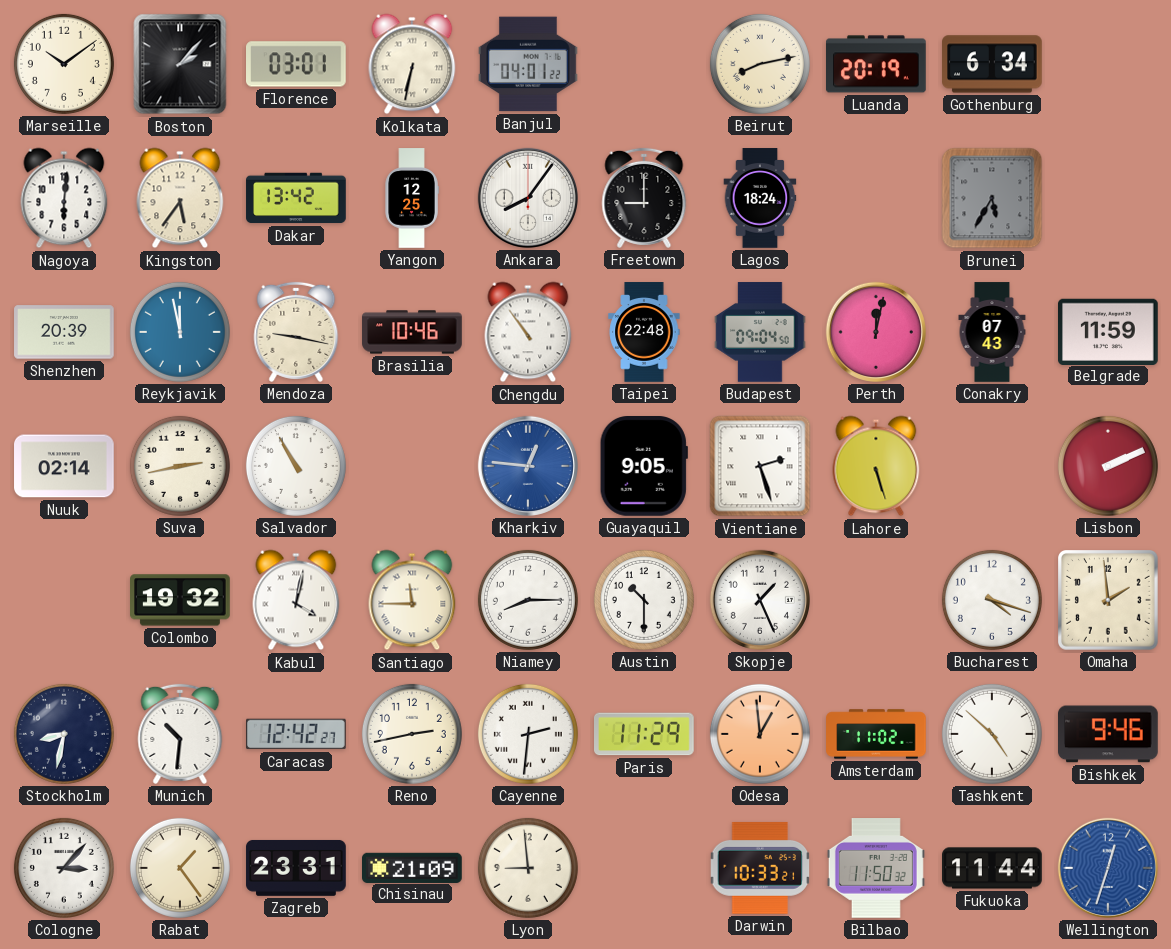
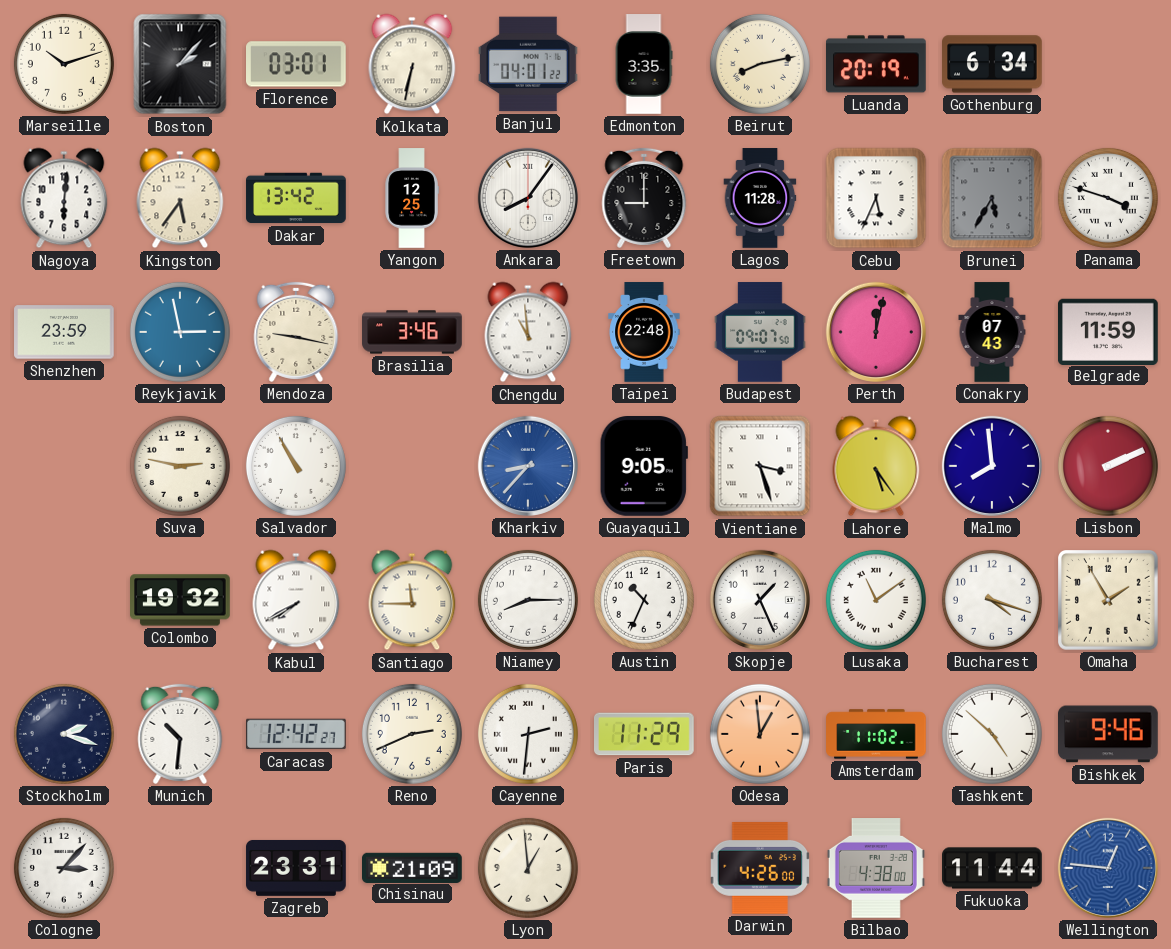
Marseille: 10:09 -> 10:12 (64, 64)
Edmonton: none -> 3:35 (644, 64)
Lagos: 18:24 -> 11:28 (760, 198)
Cebu: none -> 5:34 (876, 198)
Panama: none -> 3:48 (1108, 198)
Shenzhen: 20:39 -> 23:59 (64, 332)
Reykjavik: 11:58 -> 2:58 (180, 332)
Brasilia: 10:46 -> 3:46 (412, 332)
Chengdu: 10:54 -> 10:59 (528, 332)
Budapest: 09:04 -> 09:07 (760, 332)
Nuuk: 02:14 -> none (64, 466)
Suva: 2:43 -> 2:47 (180, 466)
Kharkiv: 12:46 -> 8:37 (528, 466)
Vientiane: 2:27 -> 3:27 (760, 466)
Lahore: 5:27 -> 5:24 (876, 466)
Malmo: none -> 7:59 (992, 466)
Kabul: 4:02 -> 7:40 (296, 600)
Austin: 10:30 -> 10:34 (644, 600)
Lusaka: none -> 11:09 (876, 600)
Omaha: 1:59 -> 1:55 (1109, 601)
Stockholm: 8:32 -> 2:18 (64, 734)
Reno: 2:43 -> 2:41 (412, 734)
Rabat: 1:24 -> none (180, 868)
Lyon: 8:59 -> 12:59 (528, 868)
Darwin: 10:33 -> 4:26 (760, 868)
Bilbao: 11:50 -> 4:38 (876, 868)
Wellington: 12:33 -> 12:46 (1108, 868)
